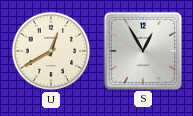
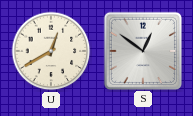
S: 12:55 -> 12:51 (142, 50)
